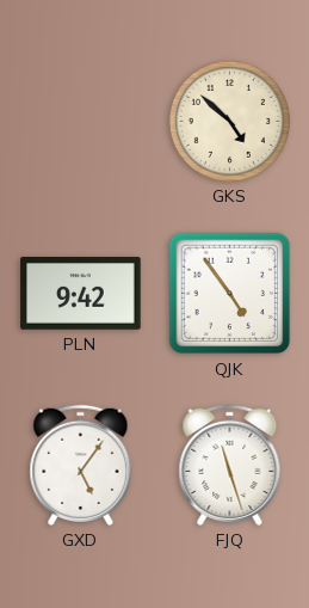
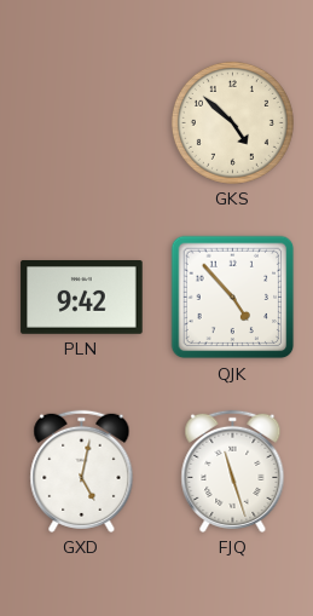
QJK: 4:54 -> 4:53 (233, 298)
GXD: 5:06 -> 5:02 (82, 471)
